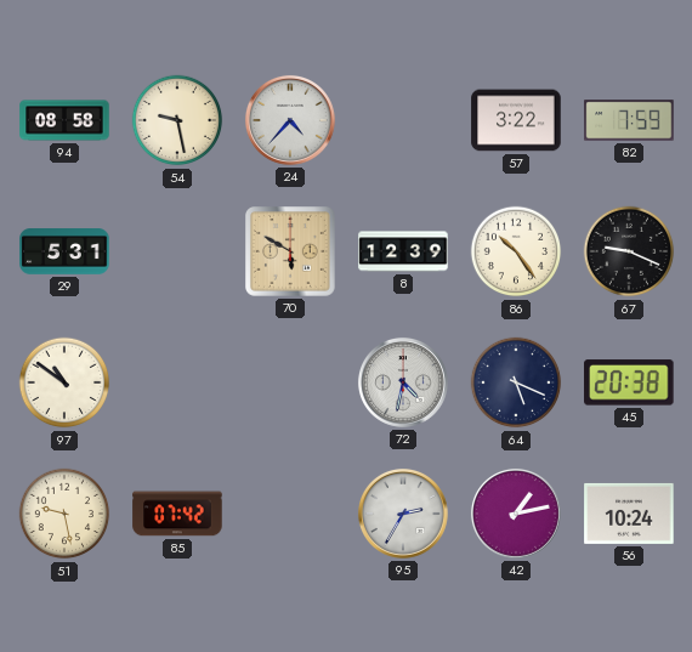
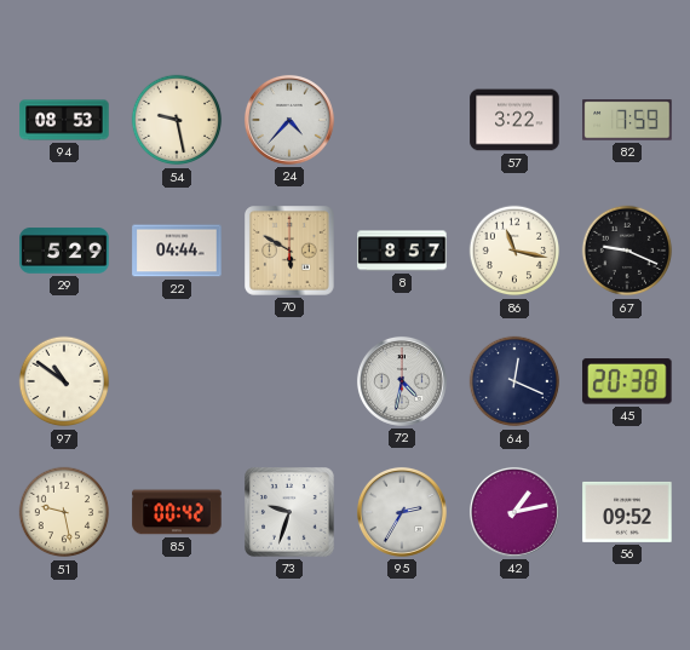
94: 08:58 -> 08:53 (64, 120)
29: 5:31 -> 5:29 (64, 251)
22: none -> 04:44 (177, 251)
8: 12:39 -> 8:57 (402, 251)
86: 10:24 -> 11:17 (514, 251)
64: 5:19 -> 12:19 (514, 381)
85: 07:42 -> 00:42 (177, 512)
73: none -> 9:33 (291, 513)
56: 10:24 -> 09:52 (627, 512)
